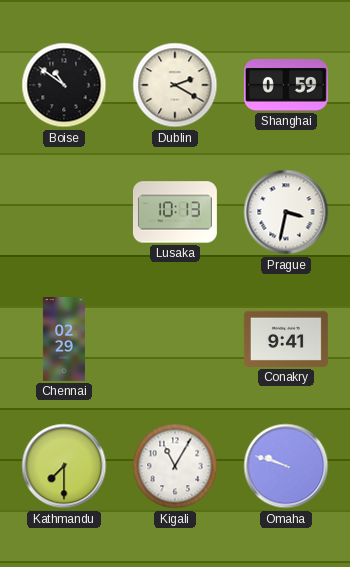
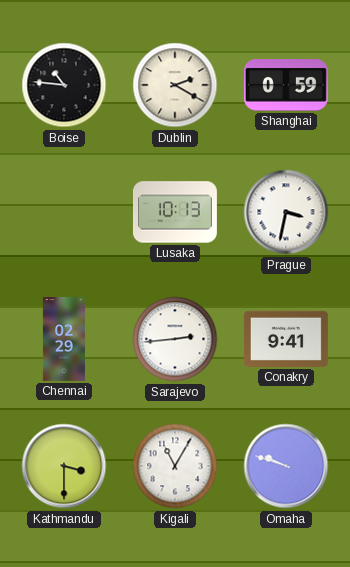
Boise: 10:51 -> 10:46 (64, 85)
Sarajevo: none -> 2:44 (175, 339)
Kathmandu: 7:30 -> 3:30 (64, 466)
